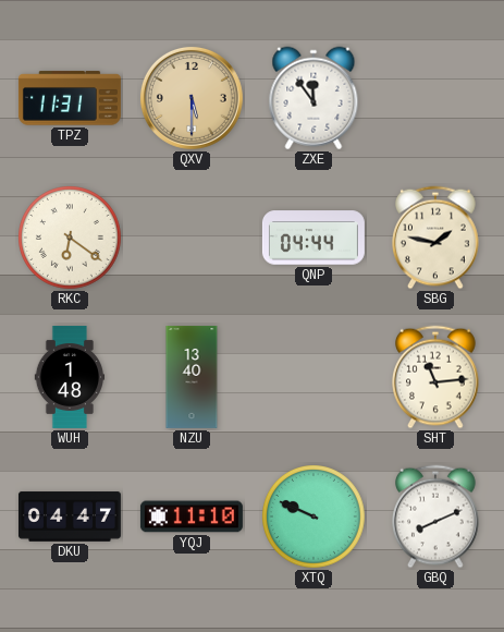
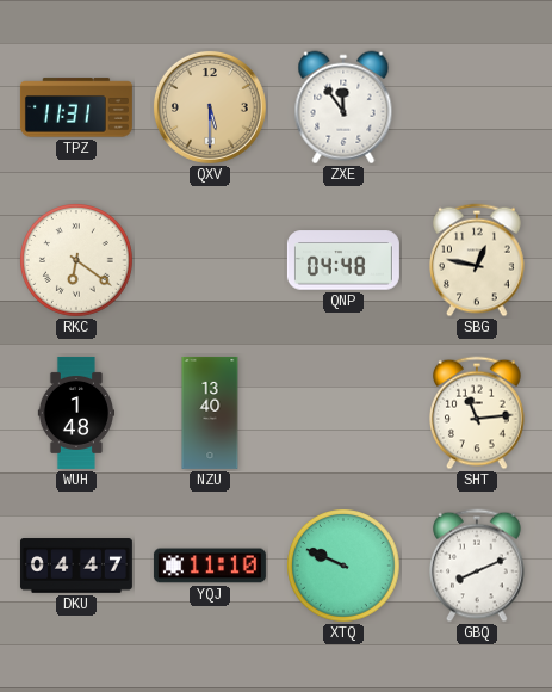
QNP: 04:44 -> 04:48 (343, 260)
SBG: 1:47 -> 12:47 (478, 260)
